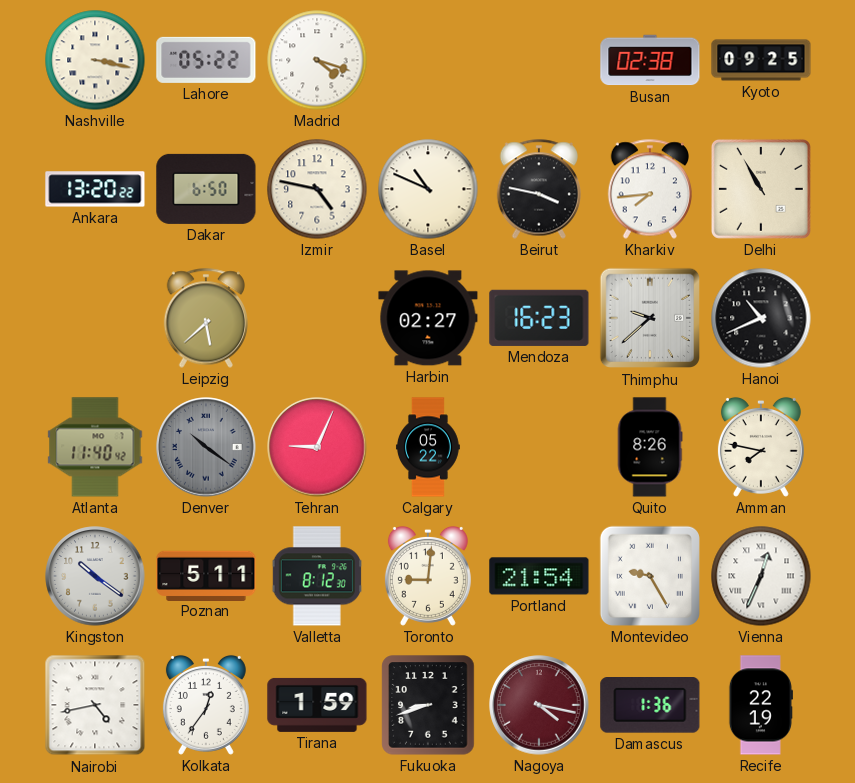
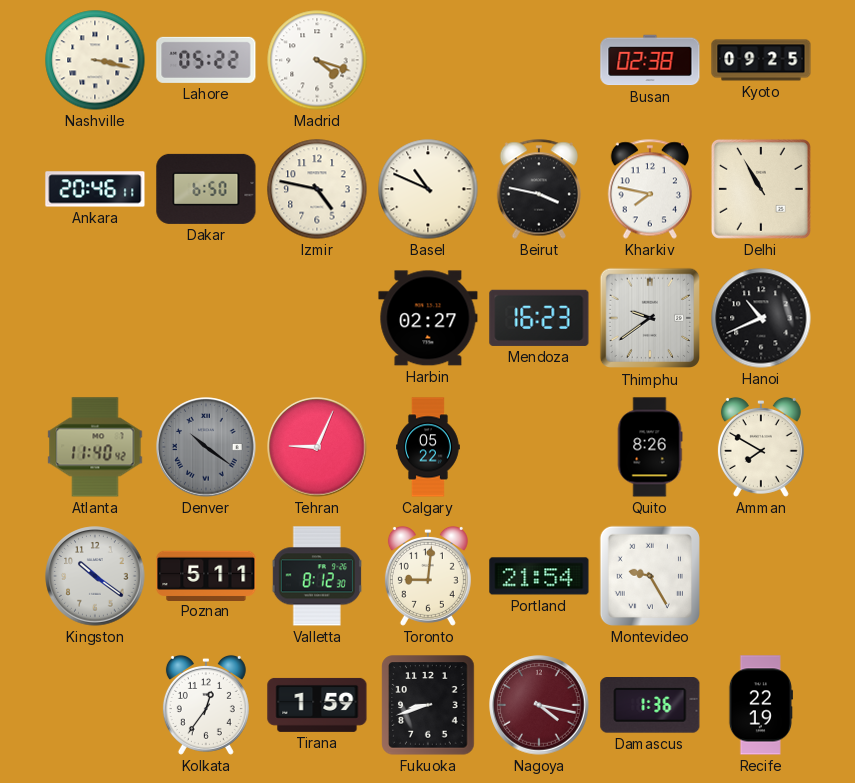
Ankara: 13:20 -> 20:46 (95, 189)
Kharkiv: 7:44 -> 7:47 (649, 189)
Leipzig: 5:38 -> none (205, 318)
Thimphu: 9:38 -> 9:39 (650, 318)
Amman: 7:47 -> 7:50 (761, 447)
Vienna: 12:34 -> none (761, 576)
Nairobi: 4:43 -> none (95, 705)
